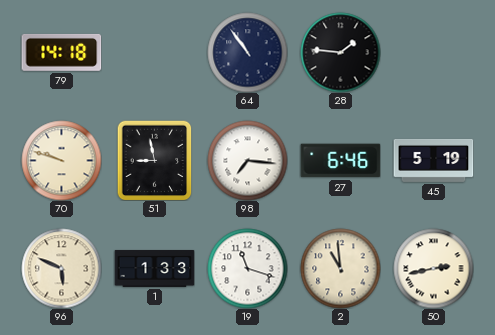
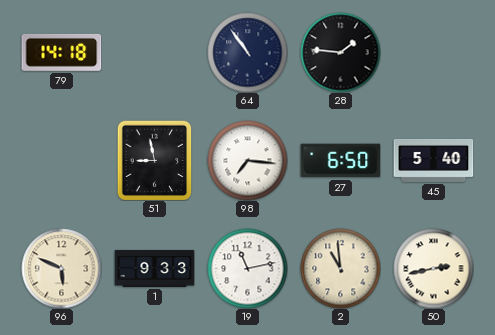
70: 9:48 -> none (61, 160)
27: 6:46 -> 6:50 (340, 161)
45: 5:19 -> 5:40 (433, 160)
1: 1:33 -> 9:33 (154, 268)
19: 11:18 -> 11:13 (247, 268)
